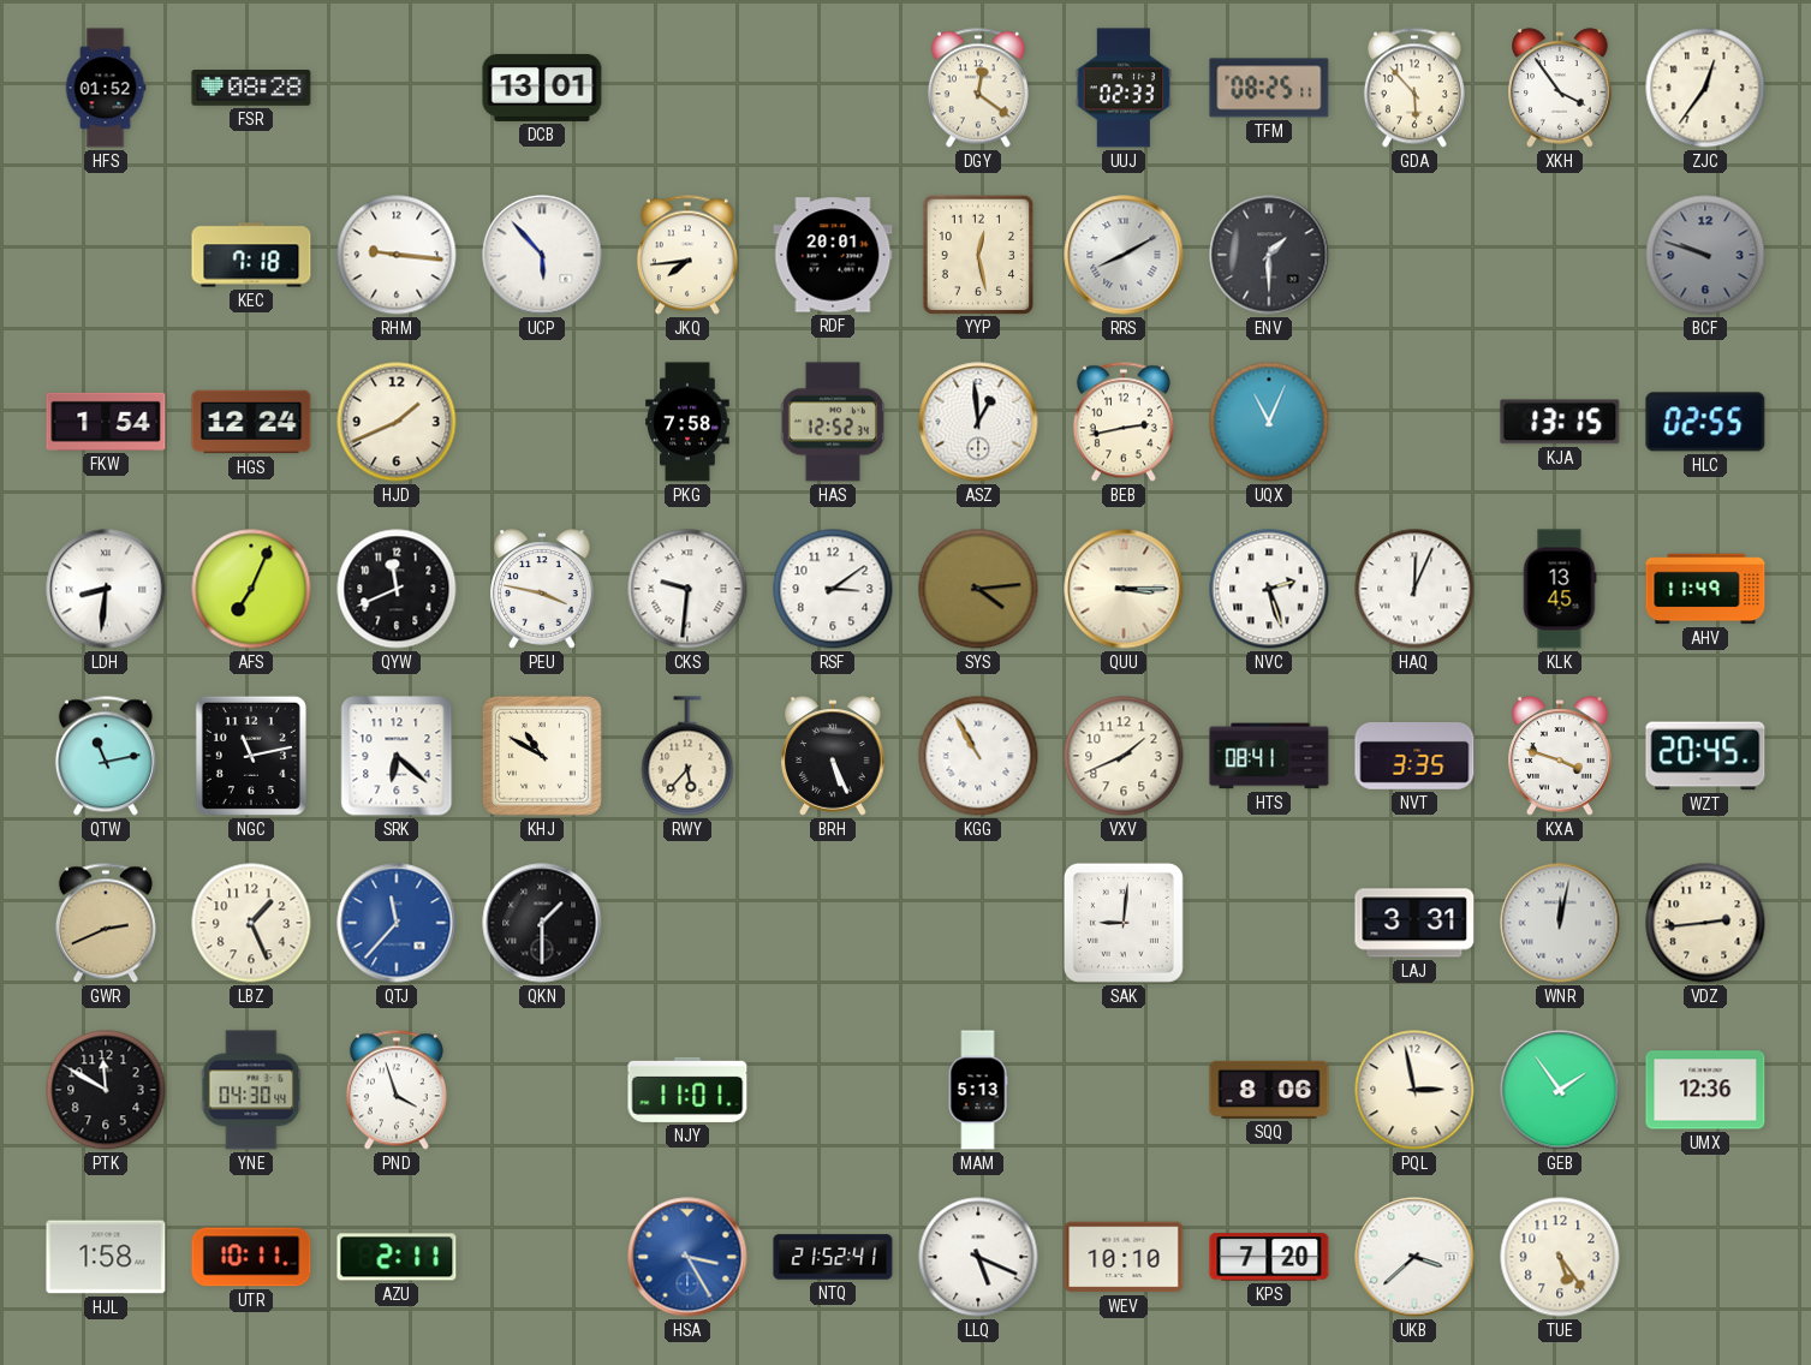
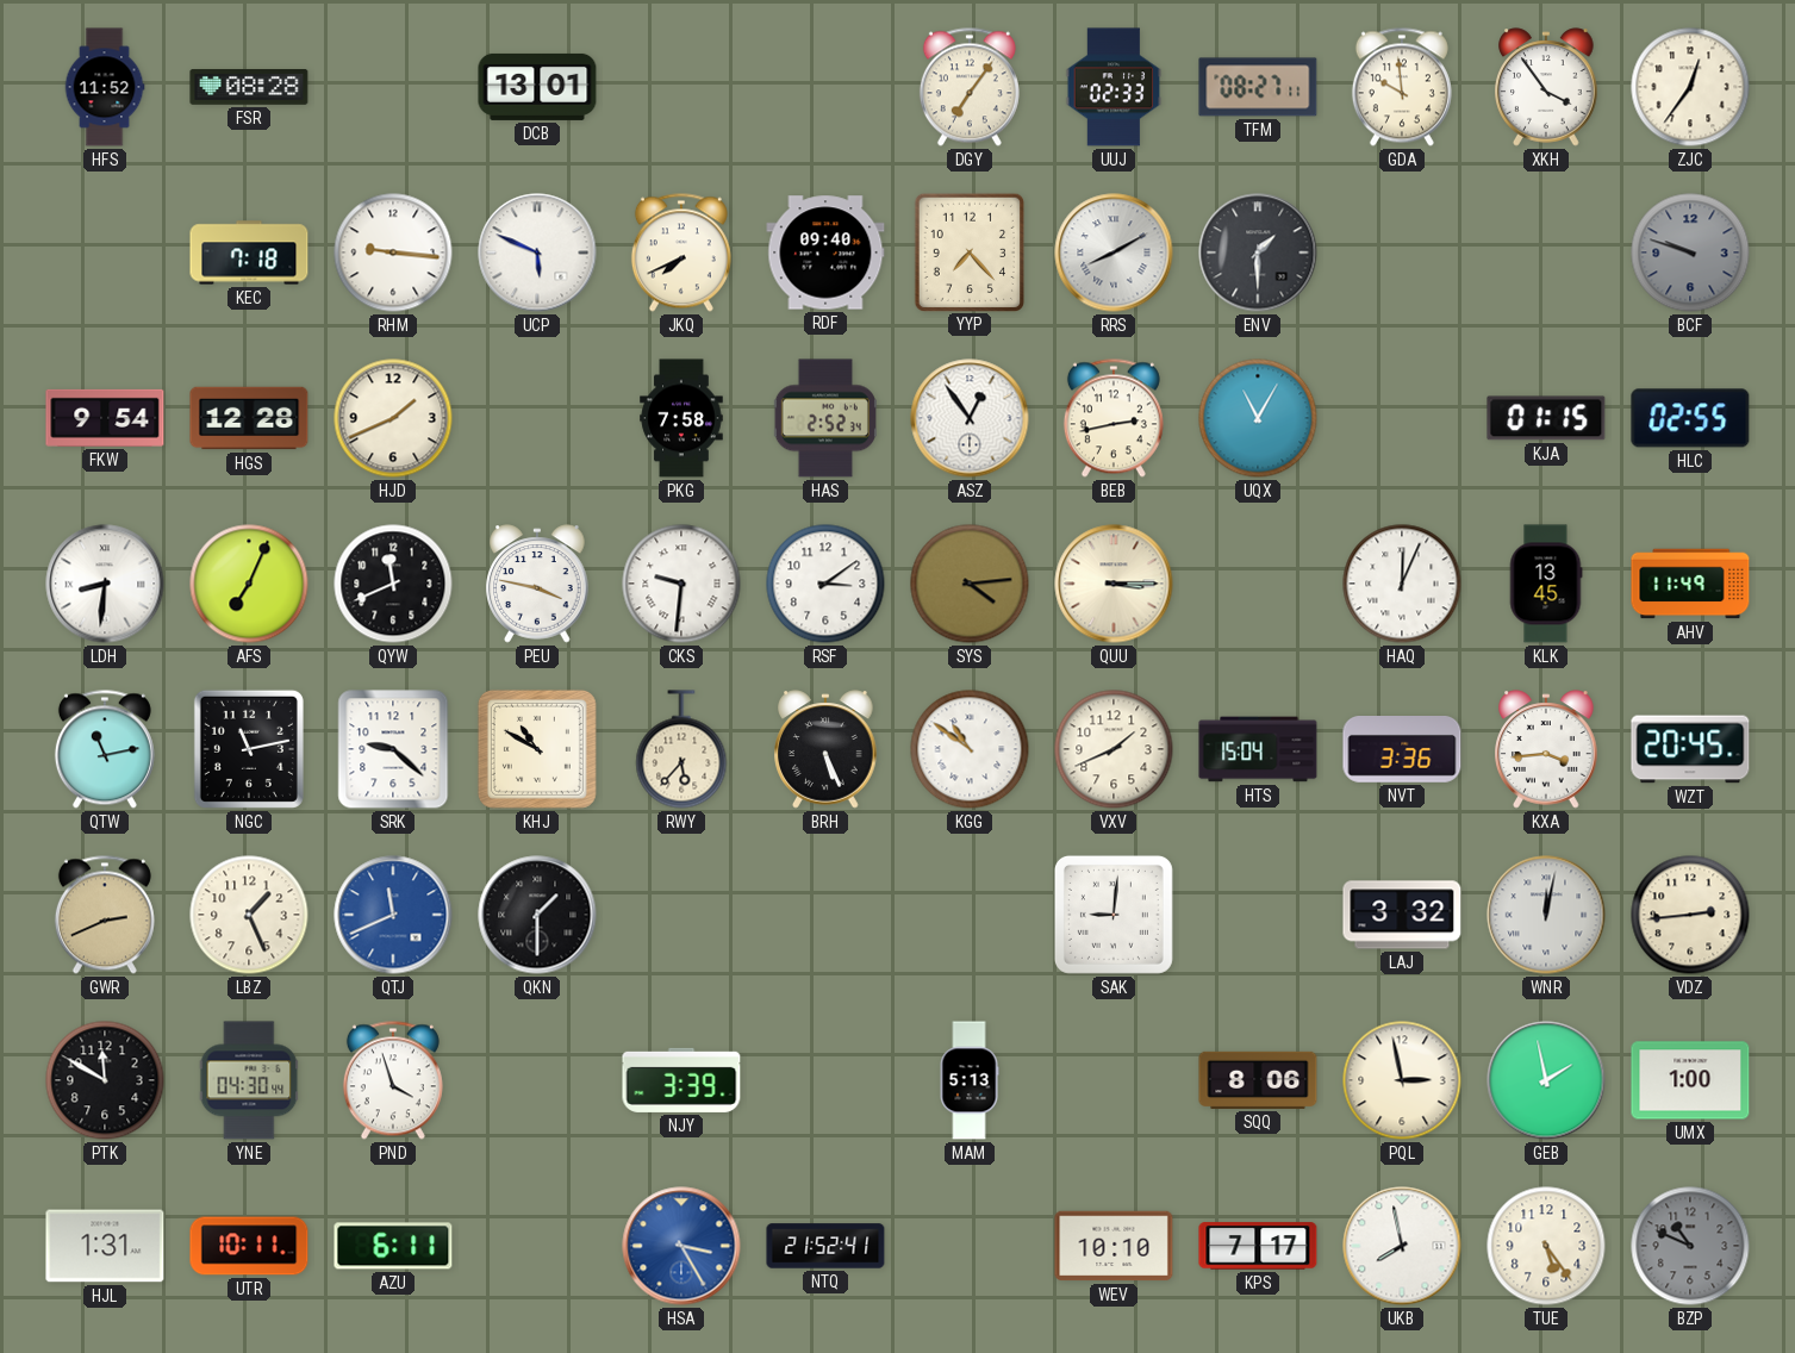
HFS: 01:52 -> 11:52 (105, 87)
DGY: 12:21 -> 7:06 (970, 87)
TFM: 08:25 -> 08:27 (1258, 87)
GDA: 5:53 -> 9:59 (1402, 87)
UCP: 5:53 -> 5:49 (537, 252)
JKQ: 7:44 -> 7:41 (681, 252)
RDF: 20:01 -> 09:40 (825, 252)
YYP: 12:28 -> 7:23 (968, 251)
FKW: 1:54 -> 9:54 (105, 418)
HGS: 12:24 -> 12:28 (249, 418)
HAS: 12:52 -> 2:52 (825, 418)
ASZ: 12:59 -> 12:54 (970, 418)
UQX: 11:04 -> 11:05 (1258, 418)
KJA: 13:15 -> 01:15 (1546, 418)
NVC: 2:27 -> none (1269, 589)
SRK: 6:22 -> 9:22 (393, 749)
KGG: 10:55 -> 10:51 (970, 749)
HTS: 08:41 -> 15:04 (1258, 749)
NVT: 3:35 -> 3:36 (1402, 750)
KXA: 3:48 -> 3:44 (1546, 749)
QTJ: 11:37 -> 11:41 (393, 915)
LAJ: 3:31 -> 3:32 (1402, 915)
NJY: 11:01 -> 3:39 (681, 1080)
GEB: 1:54 -> 1:58 (1546, 1080)
UMX: 12:36 -> 1:00 (1690, 1080)
HJL: 1:58 -> 1:31 (105, 1246)
AZU: 2:11 -> 6:11 (393, 1246)
LLQ: 5:19 -> none (978, 1257)
KPS: 7:20 -> 7:17 (1258, 1246)
UKB: 3:38 -> 7:58 (1402, 1246)
BZP: none -> 10:49 (1690, 1246)
